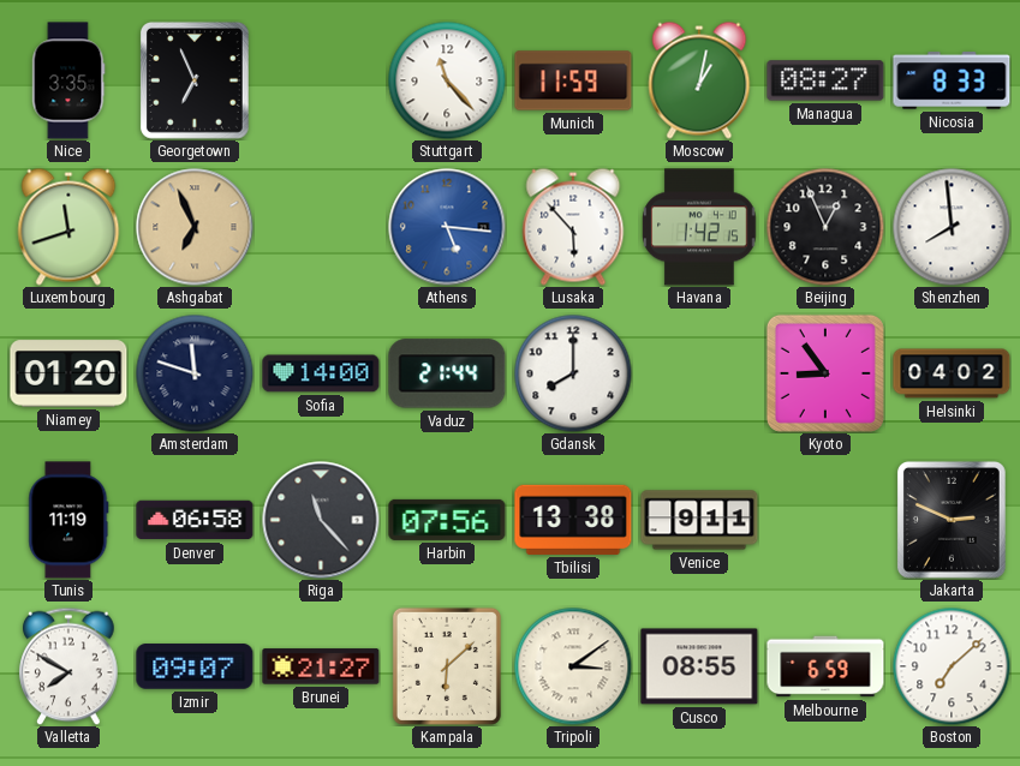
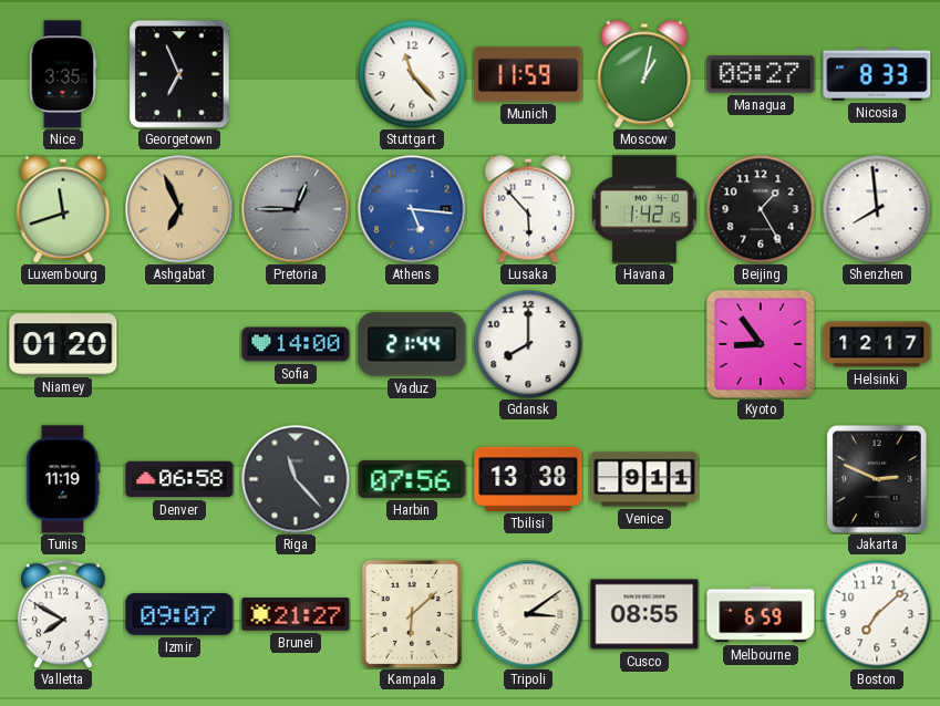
Pretoria: none -> 12:45 (296, 209)
Beijing: 12:56 -> 1:25 (761, 209)
Amsterdam: 11:48 -> none (195, 373)
Helsinki: 04:02 -> 12:17 (877, 344)
